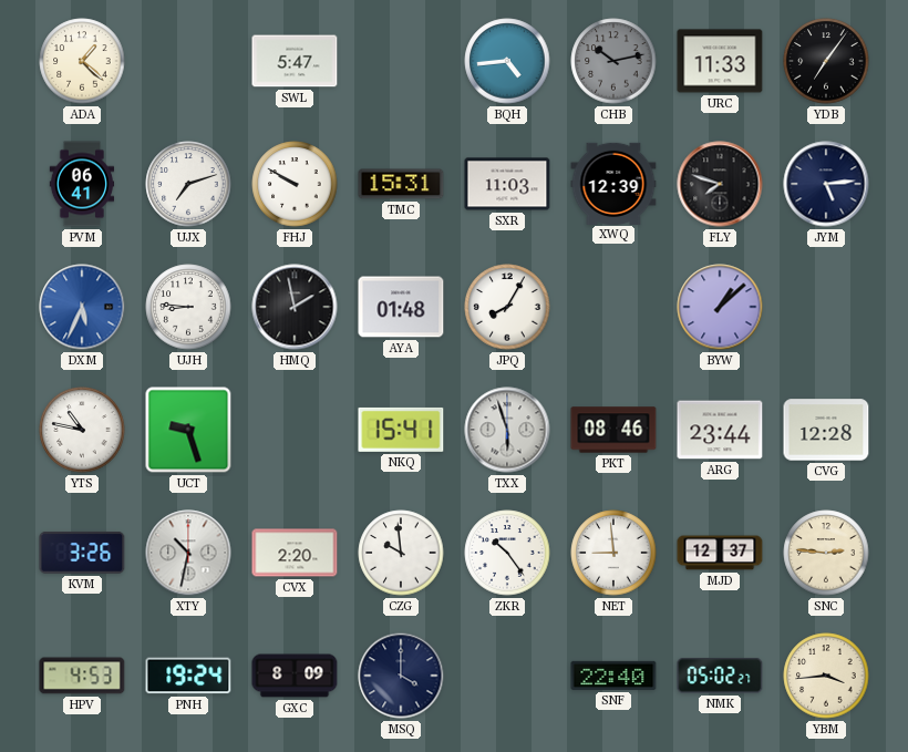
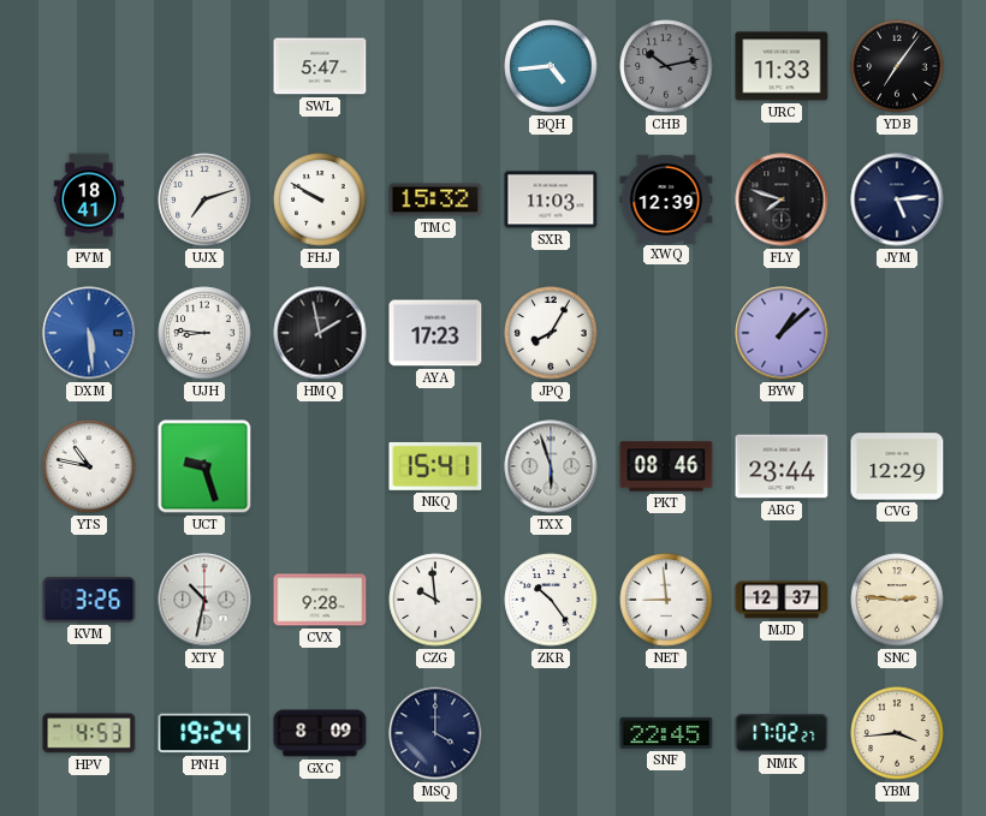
ADA: 1:22 -> none (82, 61)
PVM: 06:41 -> 18:41 (89, 199)
TMC: 15:31 -> 15:32 (435, 199)
DXM: 5:34 -> 5:29 (89, 333)
AYA: 01:48 -> 17:23 (435, 333)
CVG: 12:28 -> 12:29 (897, 466)
CVX: 2:20 -> 9:28 (320, 600)
SNF: 22:40 -> 22:45 (666, 733)
NMK: 05:02 -> 17:02 (782, 733)
